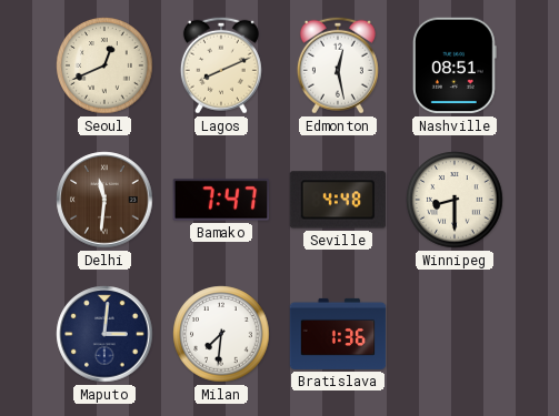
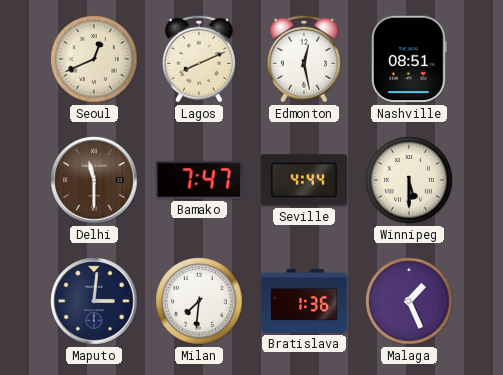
Delhi: 11:31 -> 11:30 (94, 180)
Seville: 4:48 -> 4:44 (304, 180)
Winnipeg: 8:30 -> 5:30 (409, 180)
Malaga: none -> 1:26 (409, 301)
